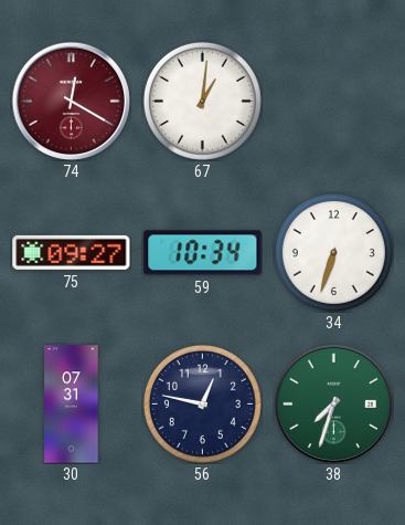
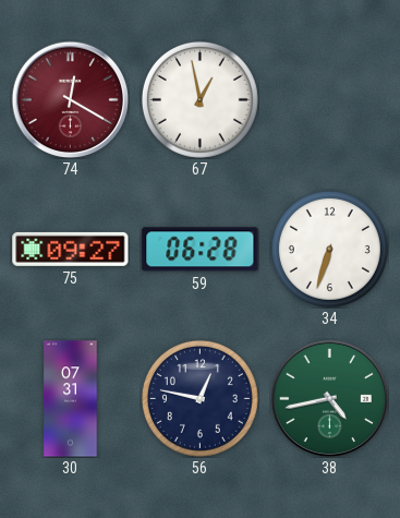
67: 1:01 -> 12:58 (199, 99)
59: 10:34 -> 06:28 (201, 250)
38: 7:33 -> 4:43 (329, 398)
